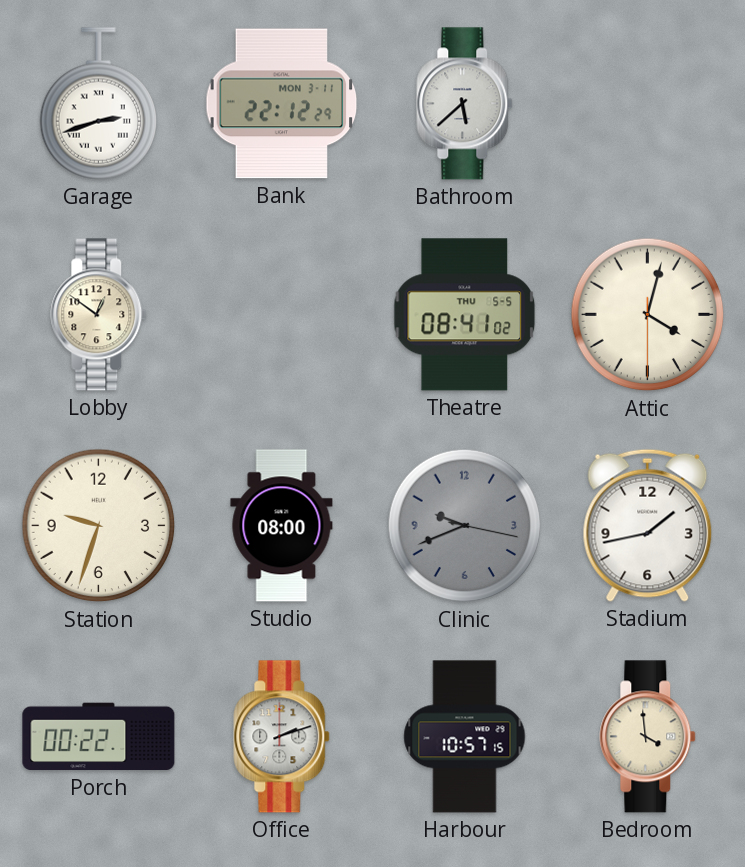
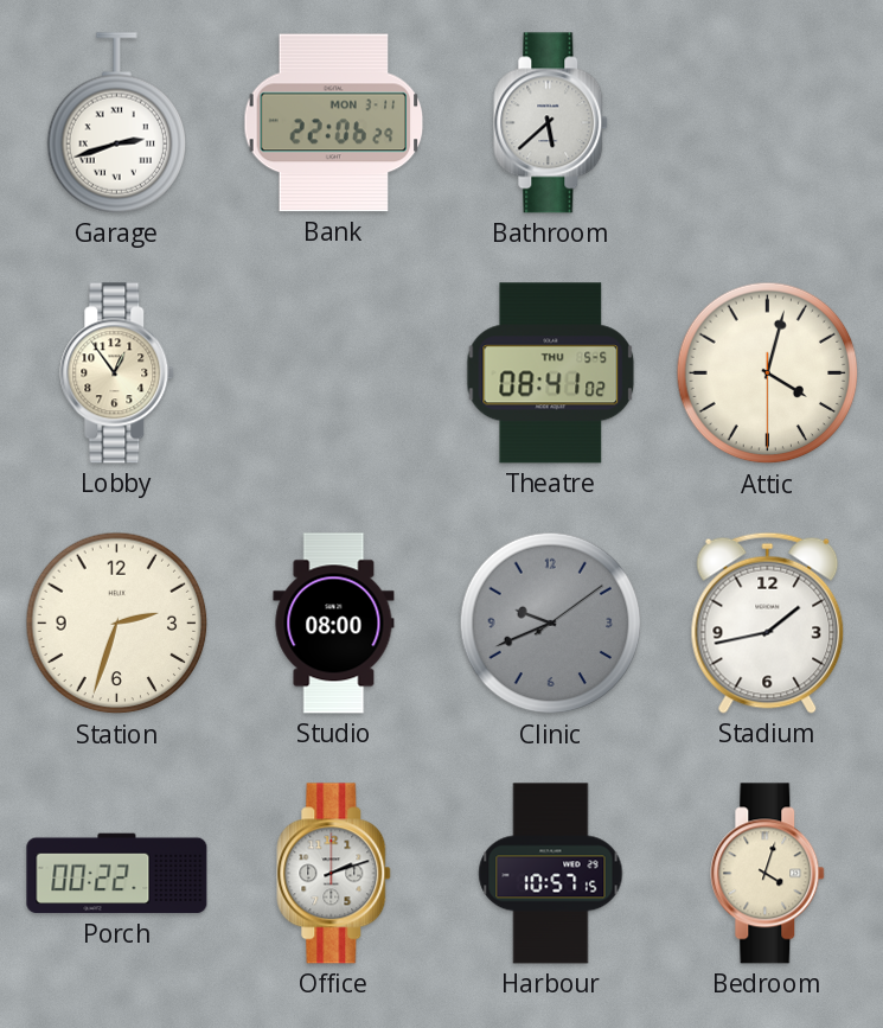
Bank: 22:12 -> 22:06 (334, 123)
Lobby: 12:51 -> 12:54 (117, 373)
Station: 9:33 -> 2:33 (117, 624)
Clinic: 9:41:17 -> 9:41:09 (551, 624)
Bedroom: 3:59 -> 4:03 (768, 874)
